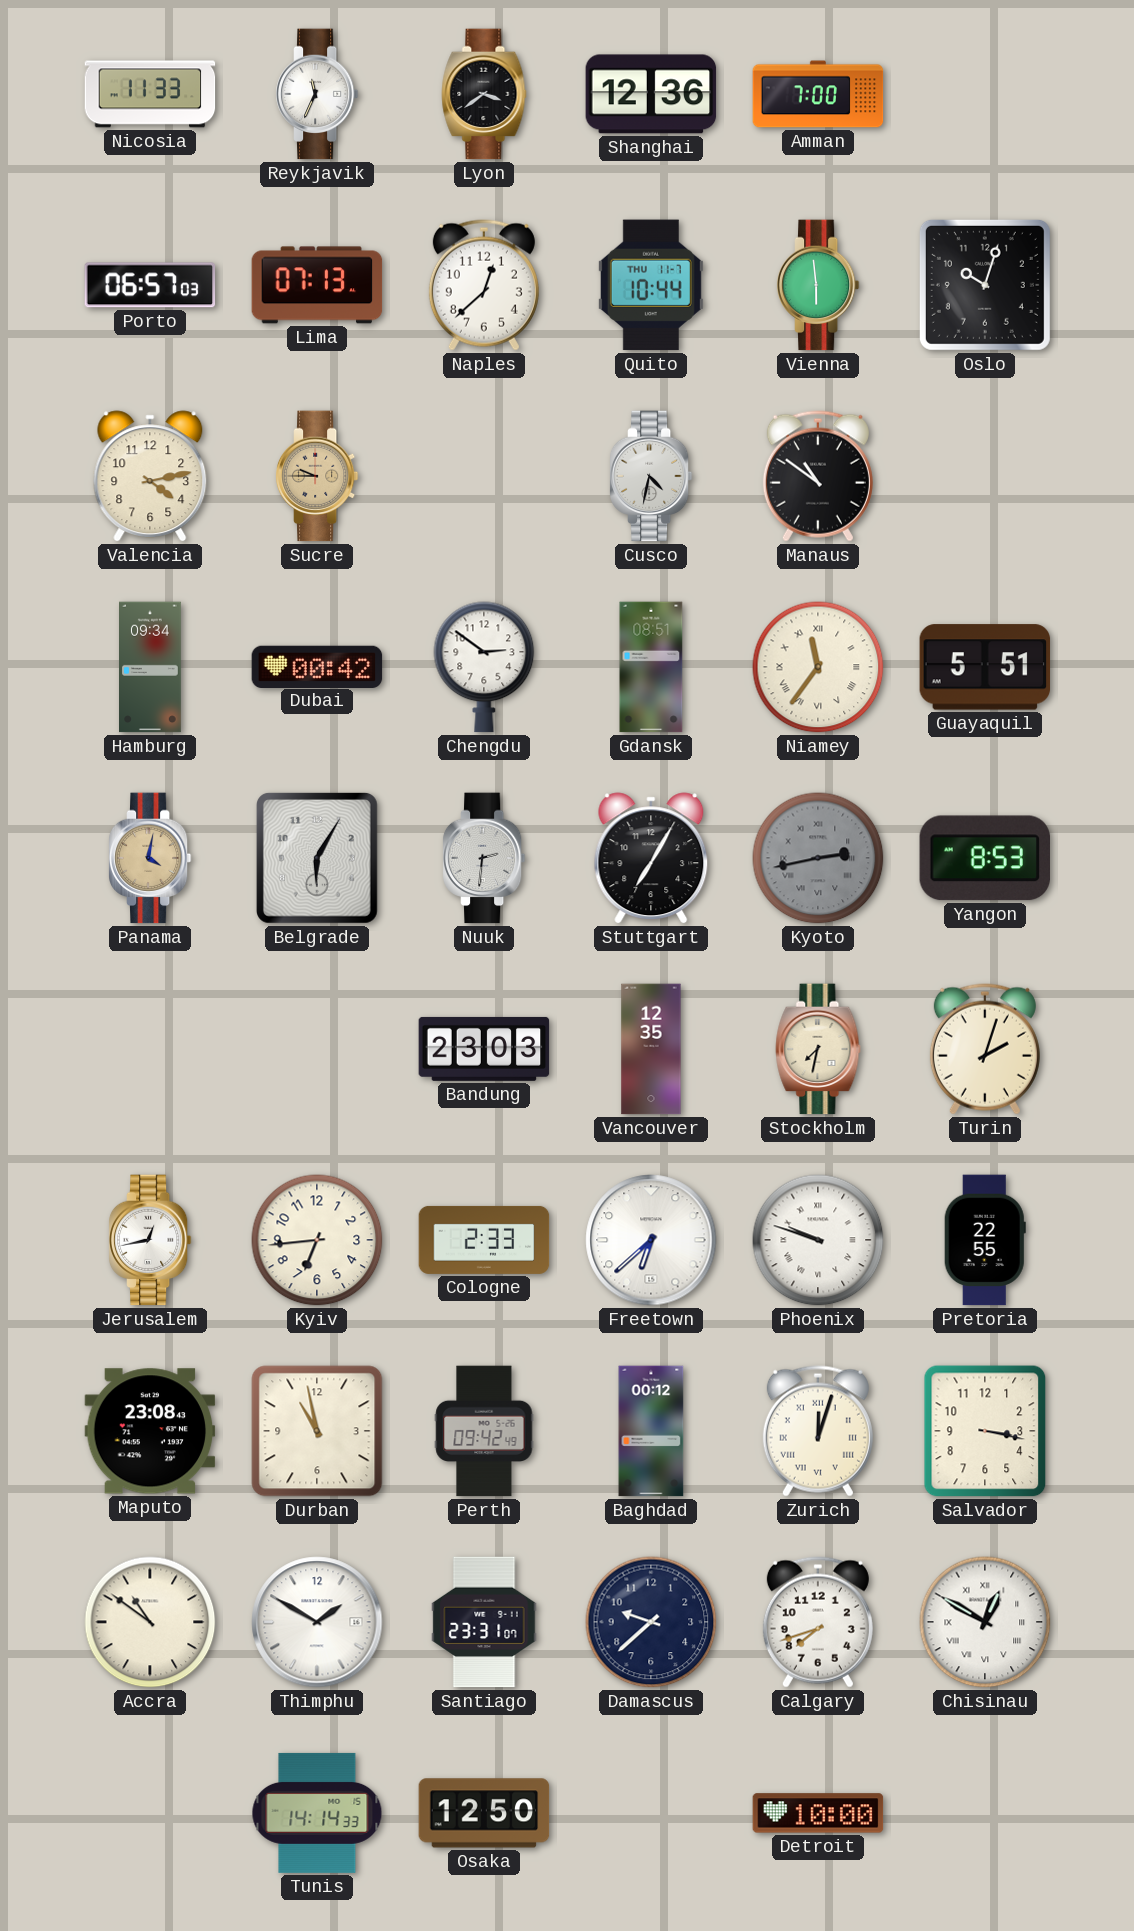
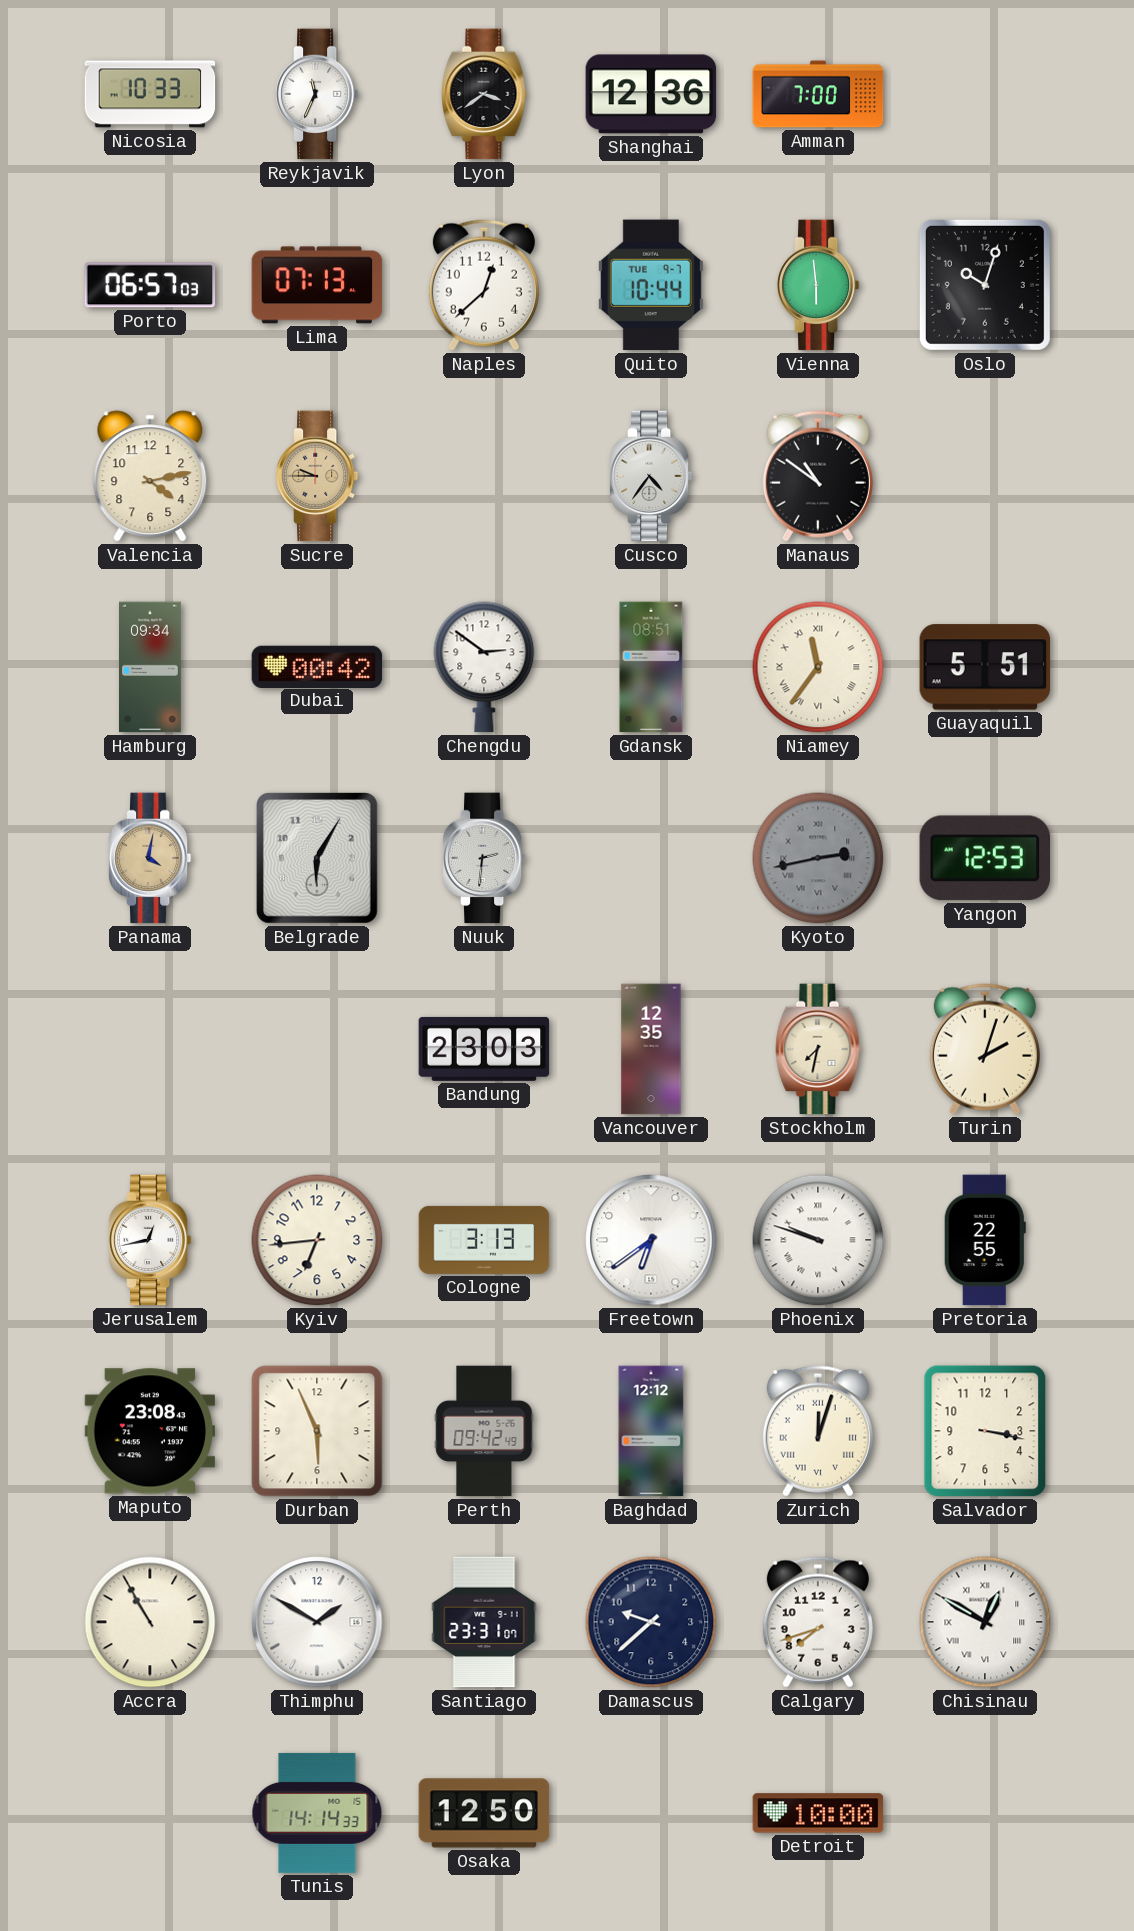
Nicosia: 11:33 -> 10:33 (150, 94)
Quito date: THU 11-7 -> TUE 9-7 (651, 285)
Cusco: 4:32 -> 4:36 (651, 476)
Stuttgart: 7:05 -> none (651, 858)
Yangon: 8:53 -> 12:53 (984, 858)
Cologne: 2:33 -> 3:13 (484, 1240)
Freetown: 6:38 -> 6:39 (651, 1240)
Durban: 10:58 -> 5:56 (317, 1431)
Baghdad: 00:12 -> 12:12 (651, 1431)
Accra: 10:51 -> 10:55 (150, 1622)
